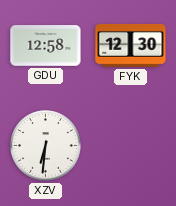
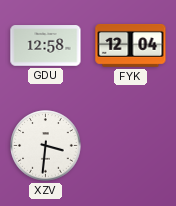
FYK: 12:30 -> 12:04 (131, 45)
XZV: 6:31 -> 3:31 (46, 146)
